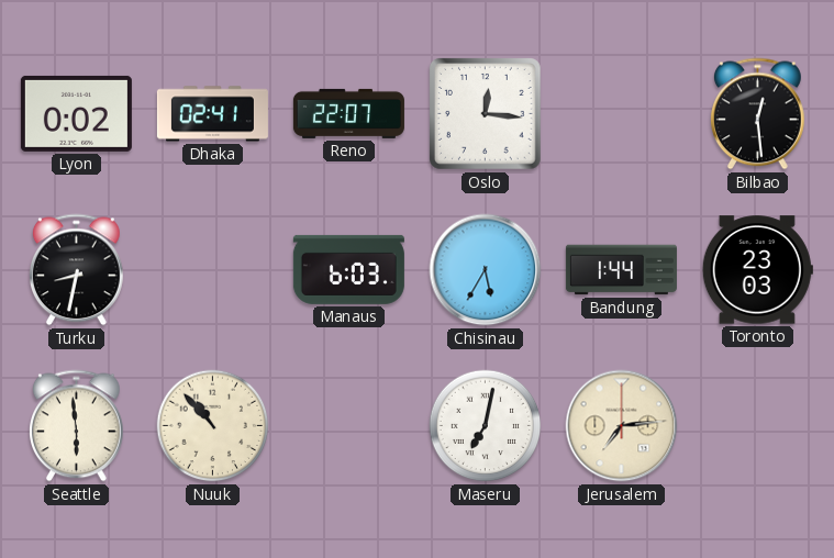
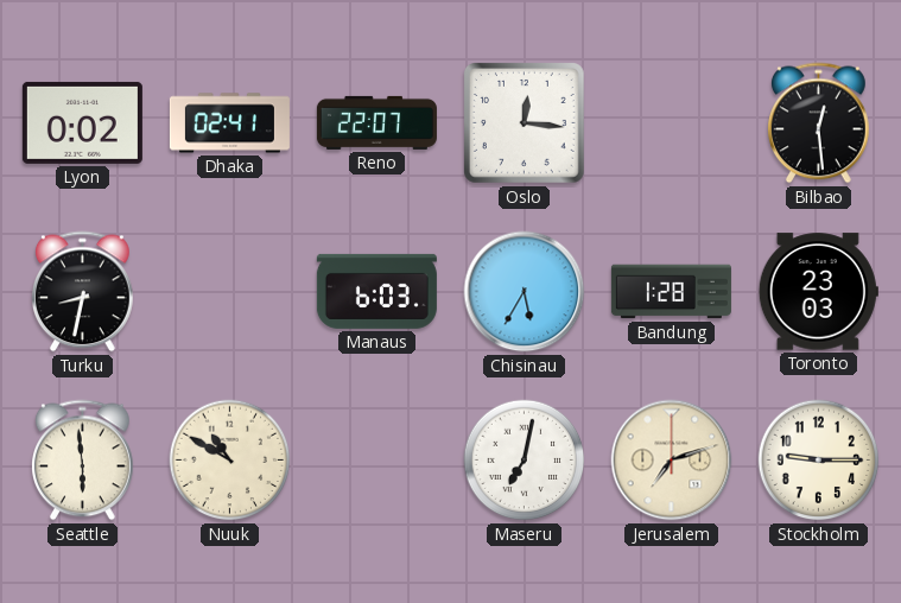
Bandung: 1:44 -> 1:28 (671, 292)
Nuuk: 10:53 -> 10:50 (230, 461)
Jerusalem: 7:14 -> 7:12 (672, 461)
Stockholm: none -> 9:15 (819, 461)
